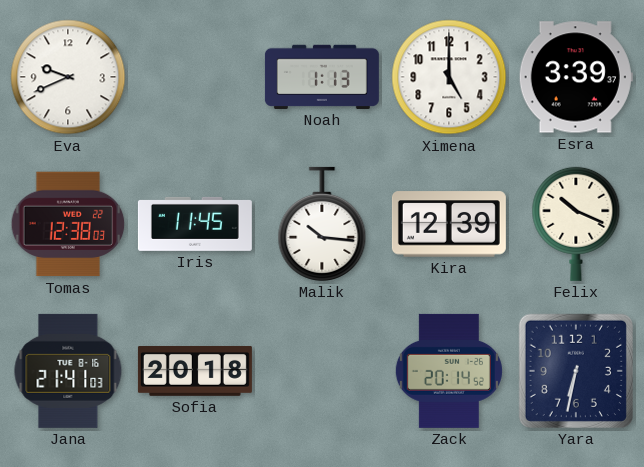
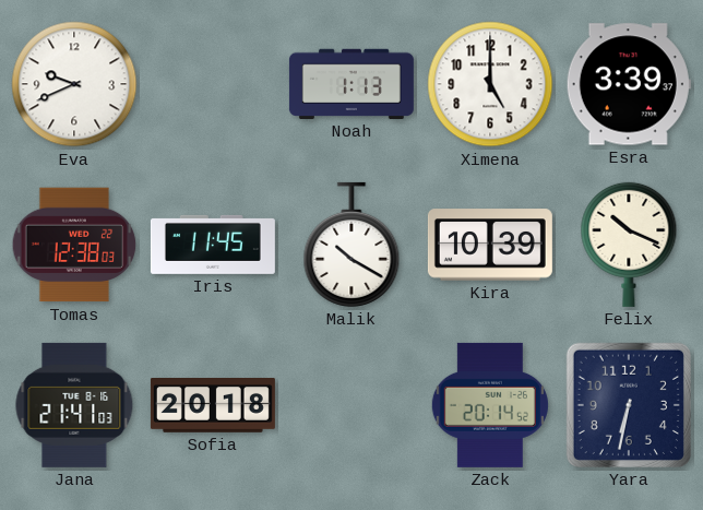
Malik: 10:16 -> 10:20 (352, 245)
Kira: 12:39 -> 10:39 (490, 245)
